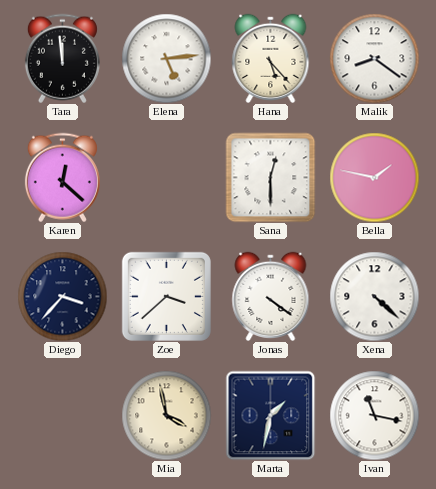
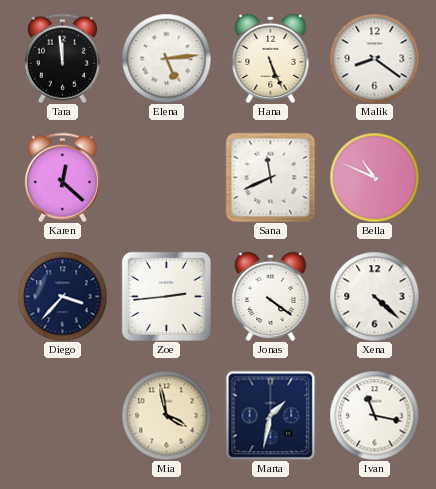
Hana: 5:23 -> 5:26 (271, 58)
Sana: 12:30 -> 11:41 (270, 177)
Bella: 1:47 -> 10:49 (374, 177)
Zoe: 3:38 -> 2:44 (166, 296)
